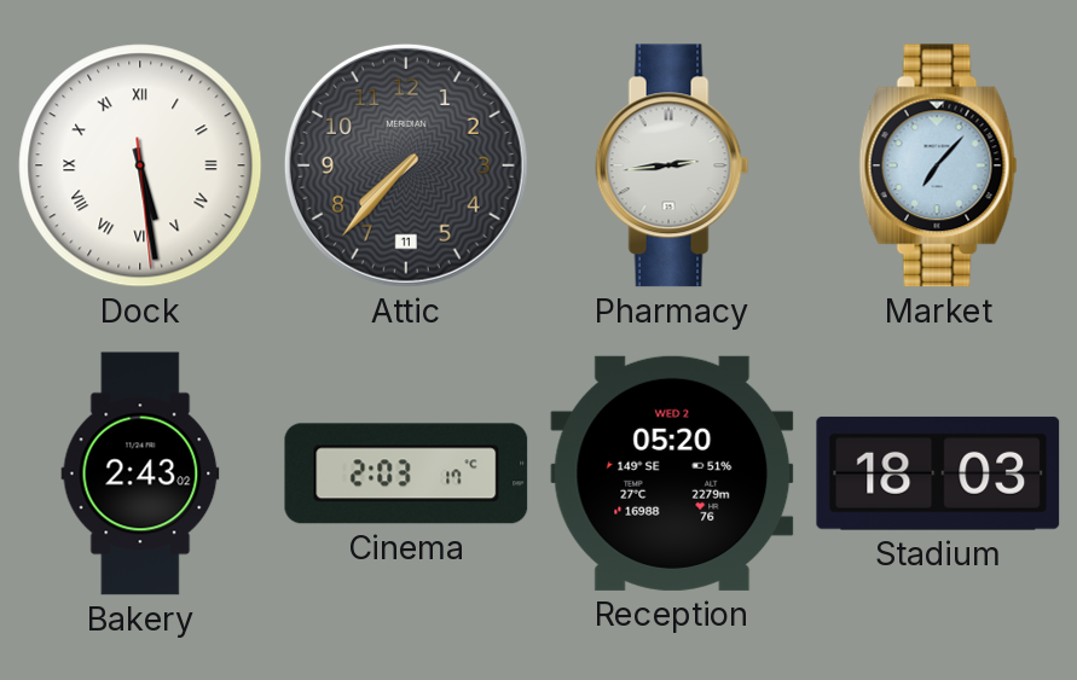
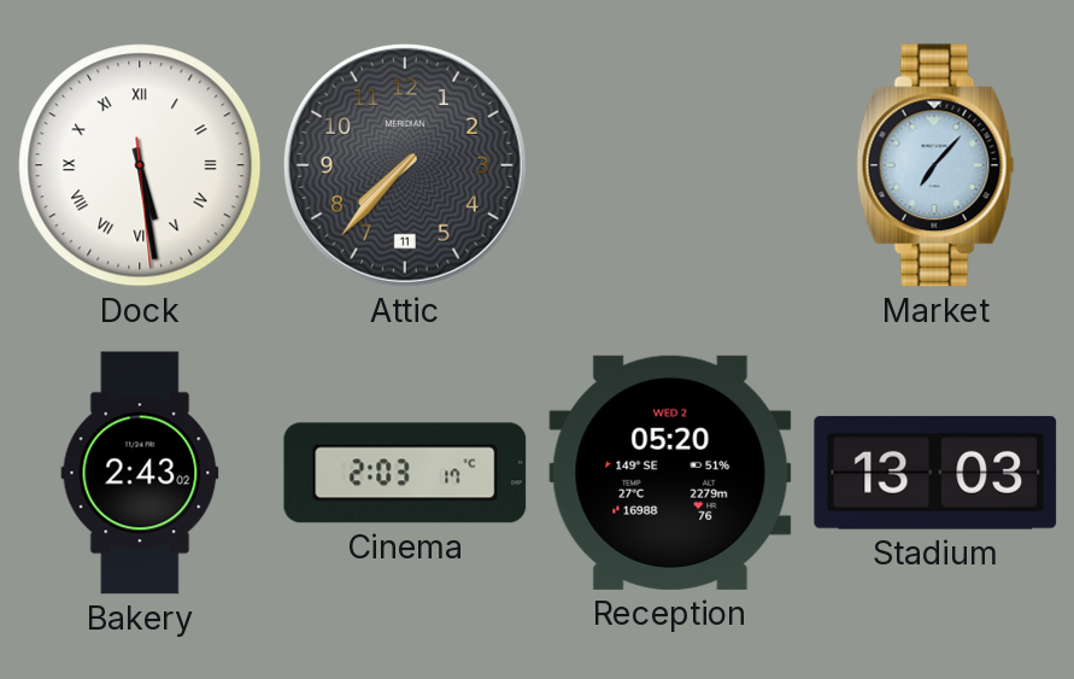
Pharmacy: 2:44 -> none (672, 165)
Stadium: 18:03 -> 13:03 (935, 473)
